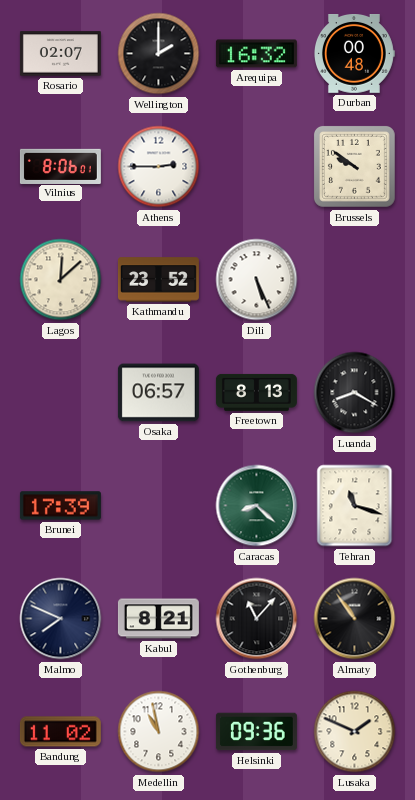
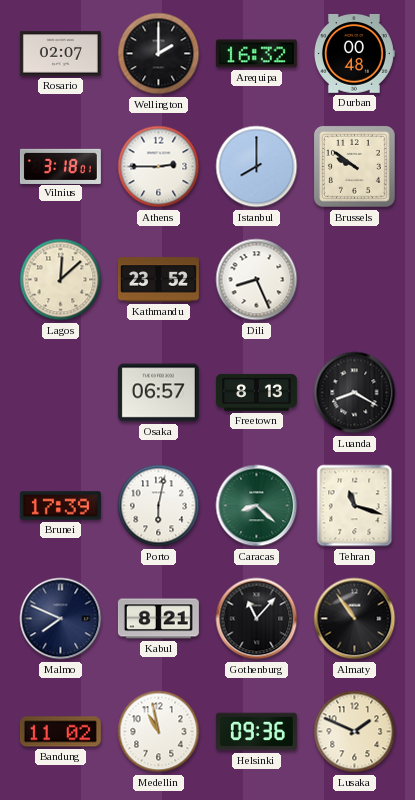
Vilnius: 8:06 -> 3:18 (60, 166)
Istanbul: none -> 8:00 (257, 167)
Dili: 5:26 -> 8:26 (257, 280)
Porto: none -> 6:02 (159, 506)
